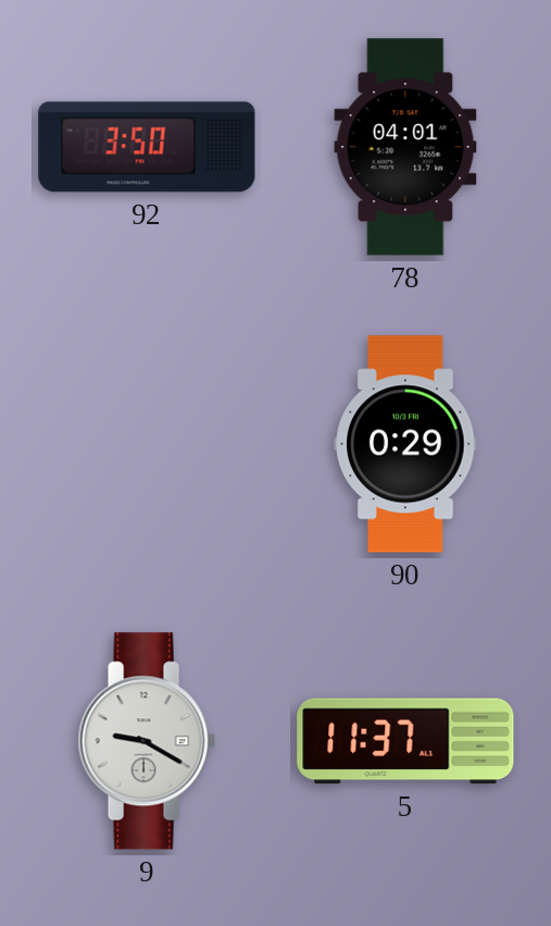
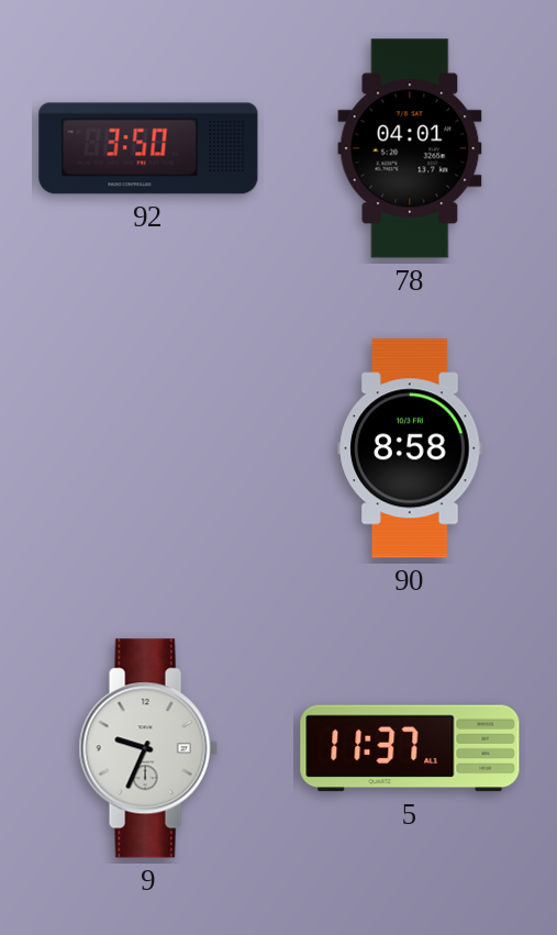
90: 0:29 -> 8:58 (410, 448)
9: 9:20 -> 9:34 (148, 748)
